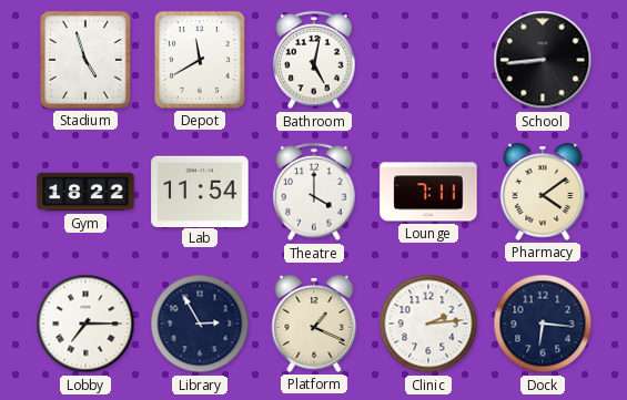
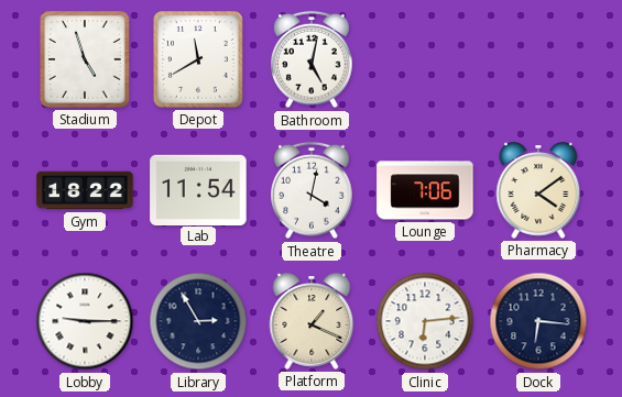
School: 8:44 -> none (543, 60)
Theatre: 4:00 -> 4:02 (312, 190)
Lounge: 7:11 -> 7:06 (425, 190)
Lobby: 7:15 -> 9:15 (85, 321)
Clinic: 2:14 -> 6:14 (425, 321)
